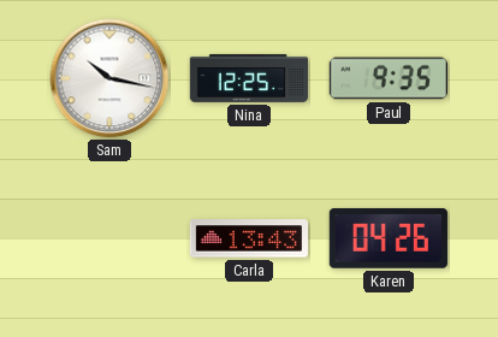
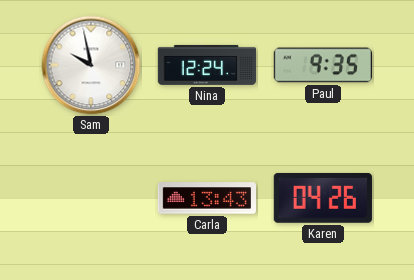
Sam: 10:17 -> 9:58 (91, 65)
Nina: 12:25 -> 12:24 (206, 65)
